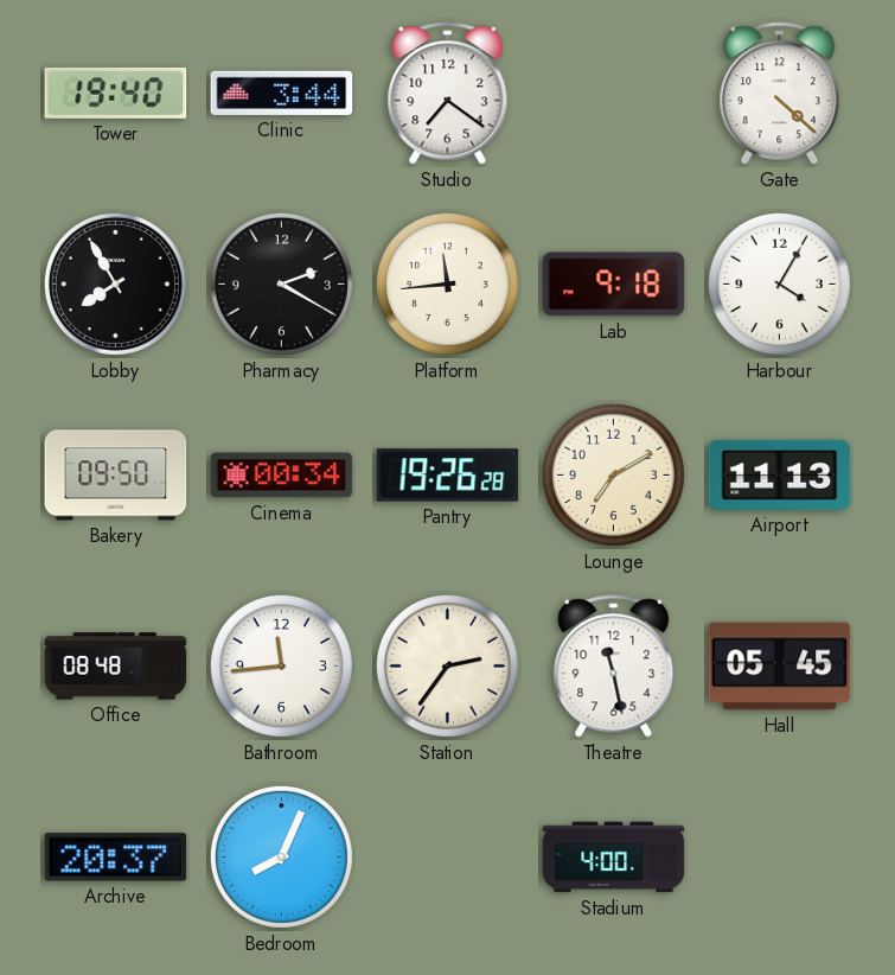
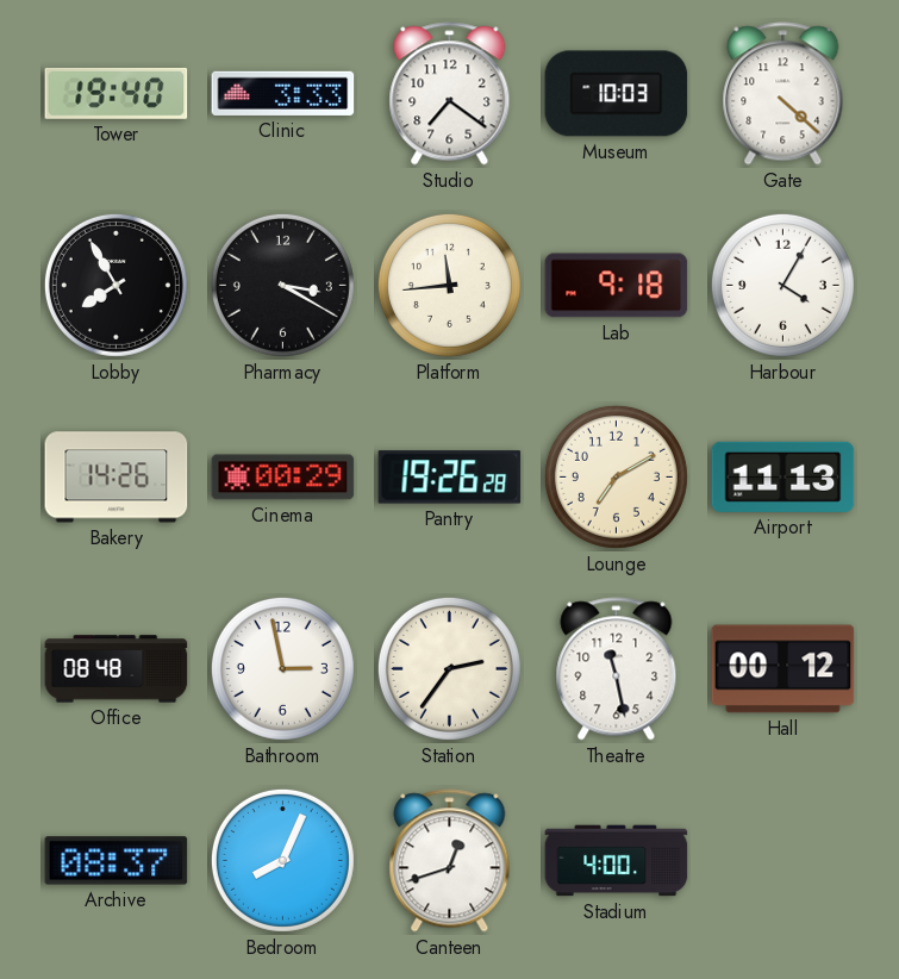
Clinic: 3:44 -> 3:33 (283, 93)
Museum: none -> 10:03 (617, 94)
Pharmacy: 2:20 -> 3:20 (282, 285)
Bakery: 09:50 -> 14:26 (117, 478)
Cinema: 00:34 -> 00:29 (283, 478)
Bathroom: 11:44 -> 2:58 (282, 668)
Hall: 05:45 -> 00:12 (783, 669)
Archive: 20:37 -> 08:37 (117, 861)
Canteen: none -> 12:42 (450, 861)
